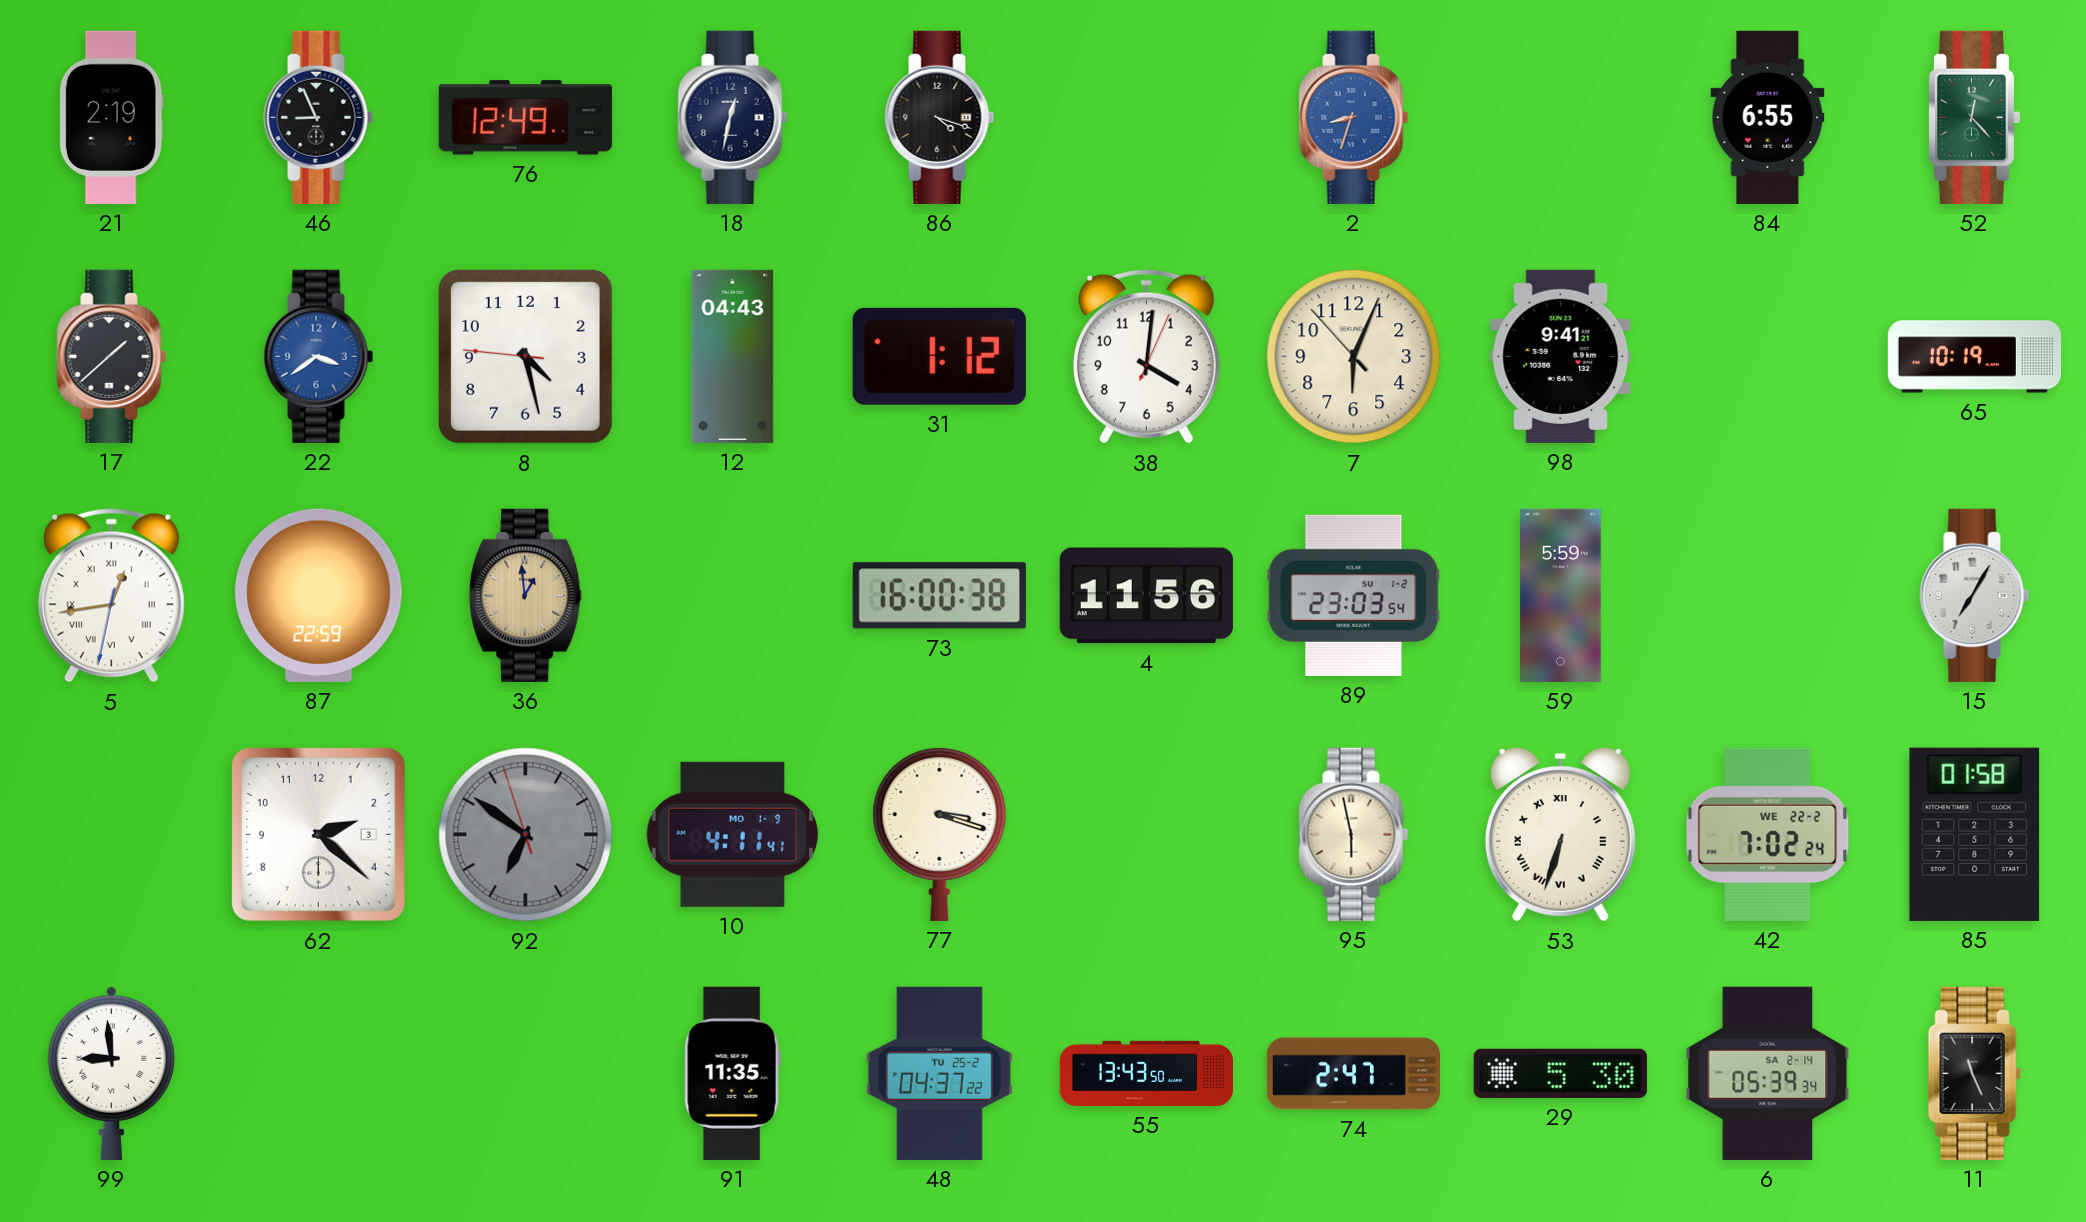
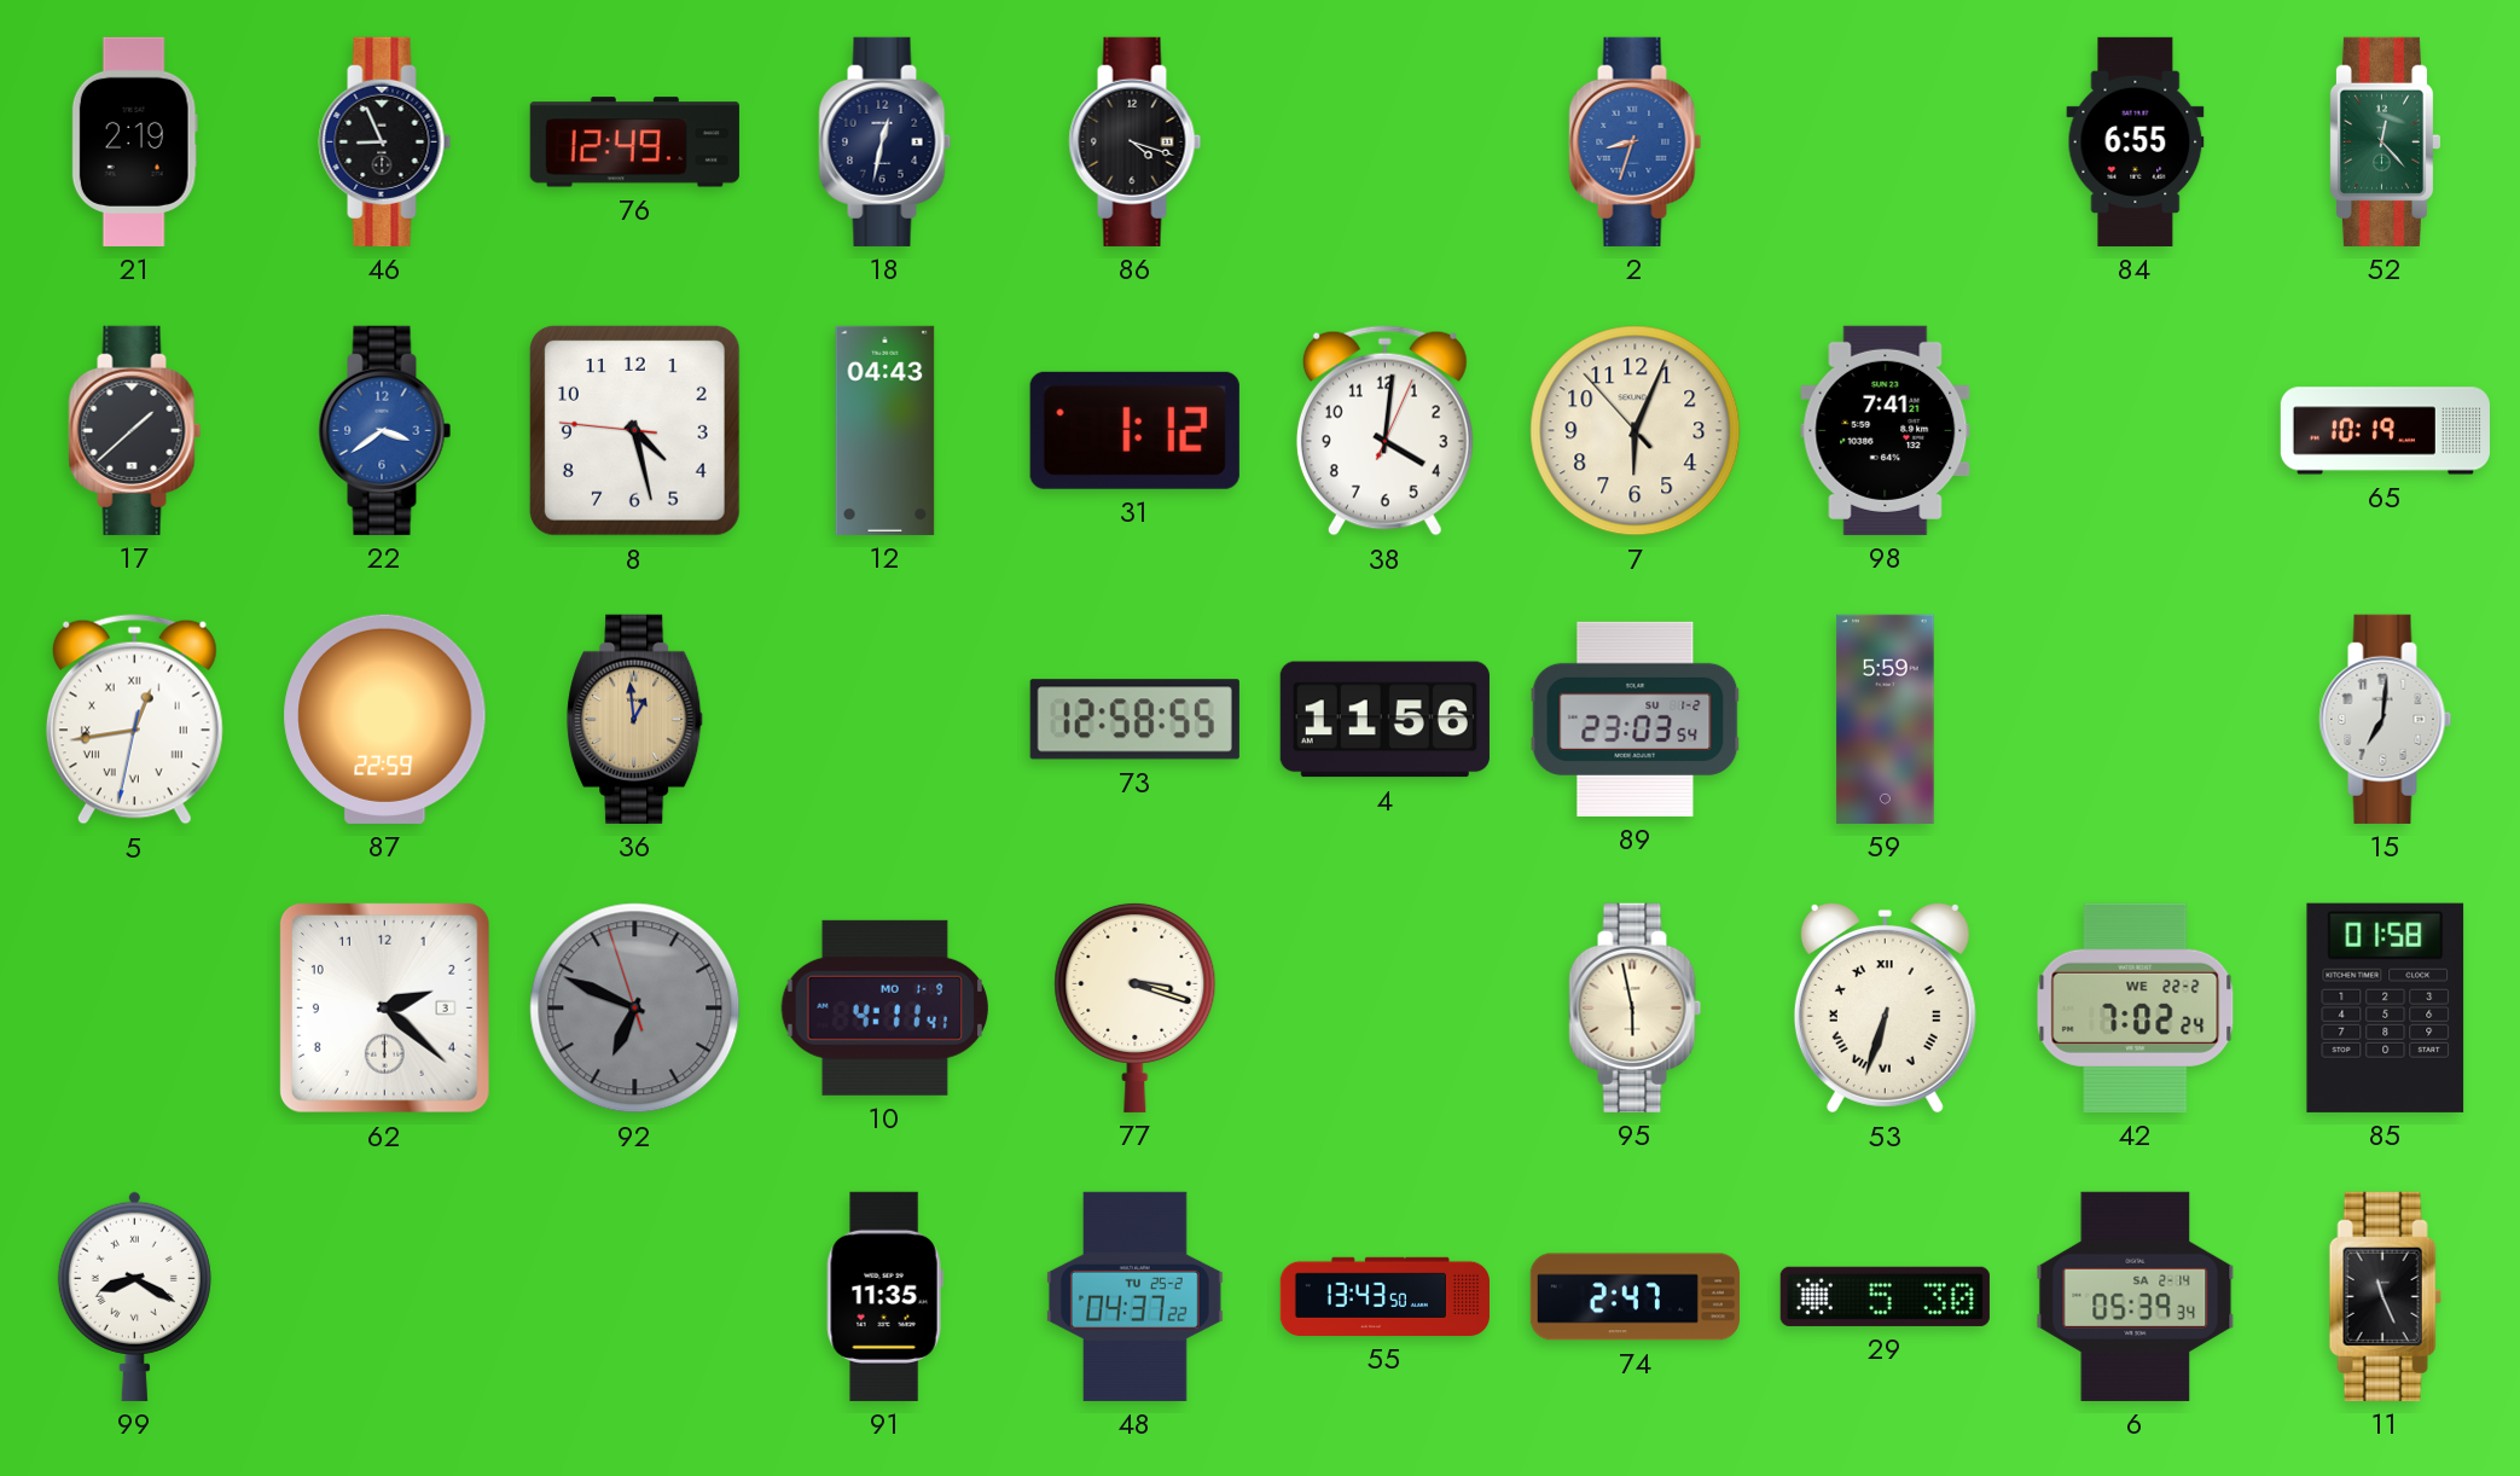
98: 9:41 -> 7:41 (1886, 430)
73: 16:00 -> 12:58 (1134, 720)
15: 7:05 -> 7:01 (2386, 719)
92: 6:50 -> 6:48 (635, 1009)
99: 8:59 -> 8:20 (134, 1296)
